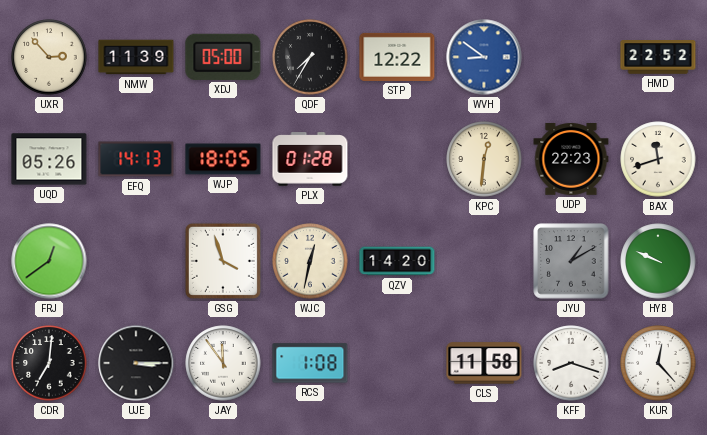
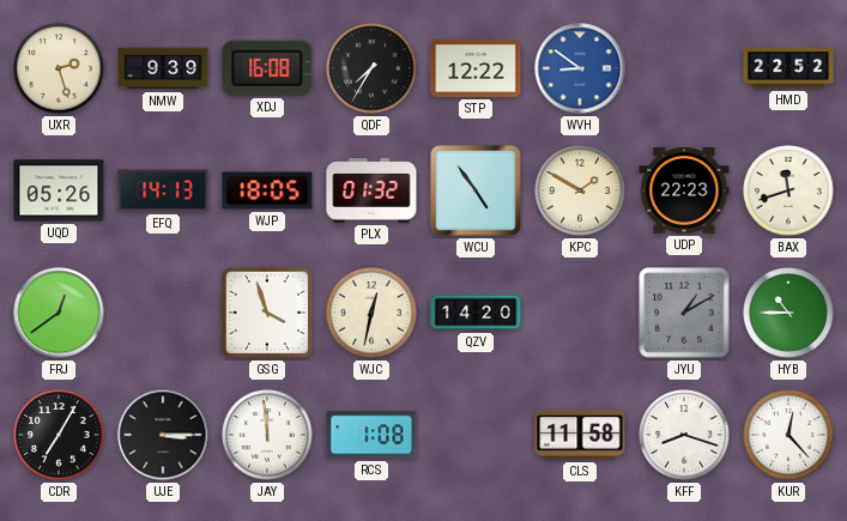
UXR: 2:53 -> 2:27 (59, 68)
NMW: 11:39 -> 9:39 (163, 68)
XDJ: 05:00 -> 16:08 (267, 68)
PLX: 01:28 -> 01:32 (371, 190)
WCU: none -> 4:54 (476, 190)
KPC: 12:31 -> 1:50 (580, 190)
HYB: 9:49 -> 10:45 (788, 313)
CDR: 7:01 -> 7:05 (59, 435)
JAY: 11:54 -> 11:59 (267, 435)
